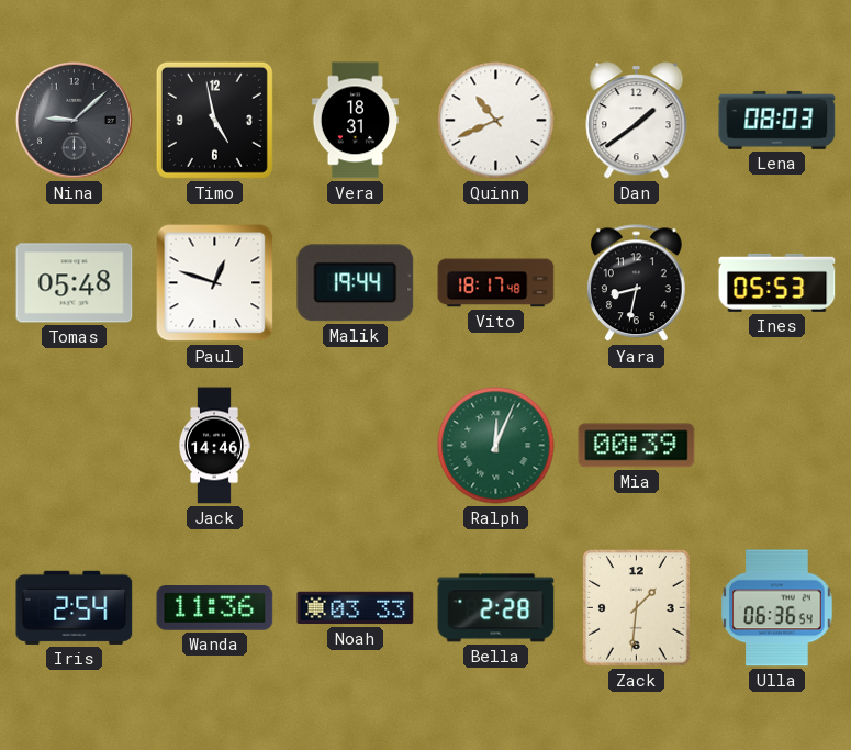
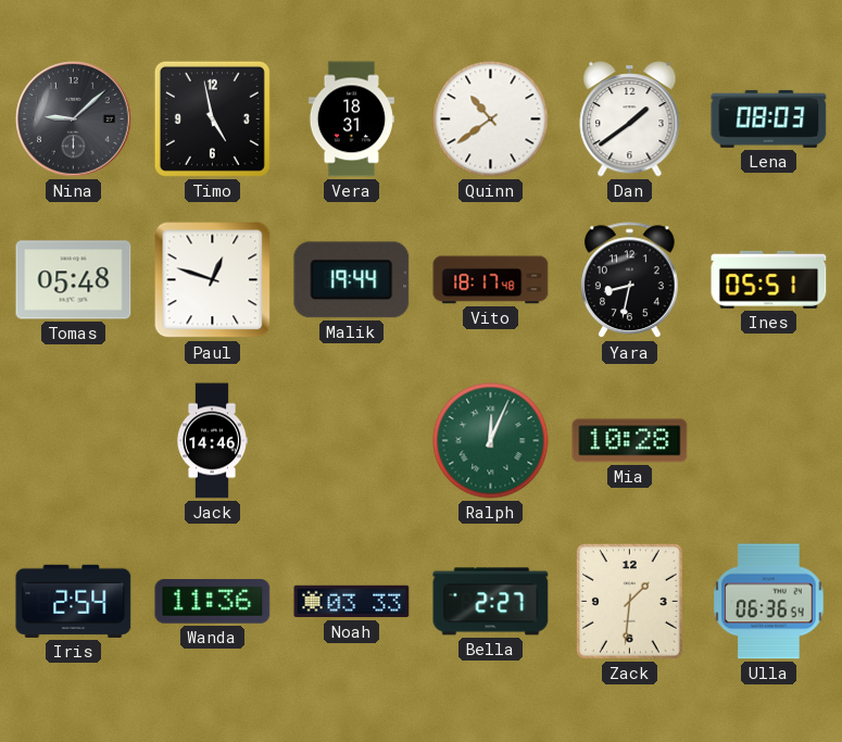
Quinn: 10:41 -> 10:39 (491, 120)
Ines: 05:53 -> 05:51 (769, 279)
Mia: 00:39 -> 10:28 (630, 441)
Bella: 2:28 -> 2:27 (491, 602)
